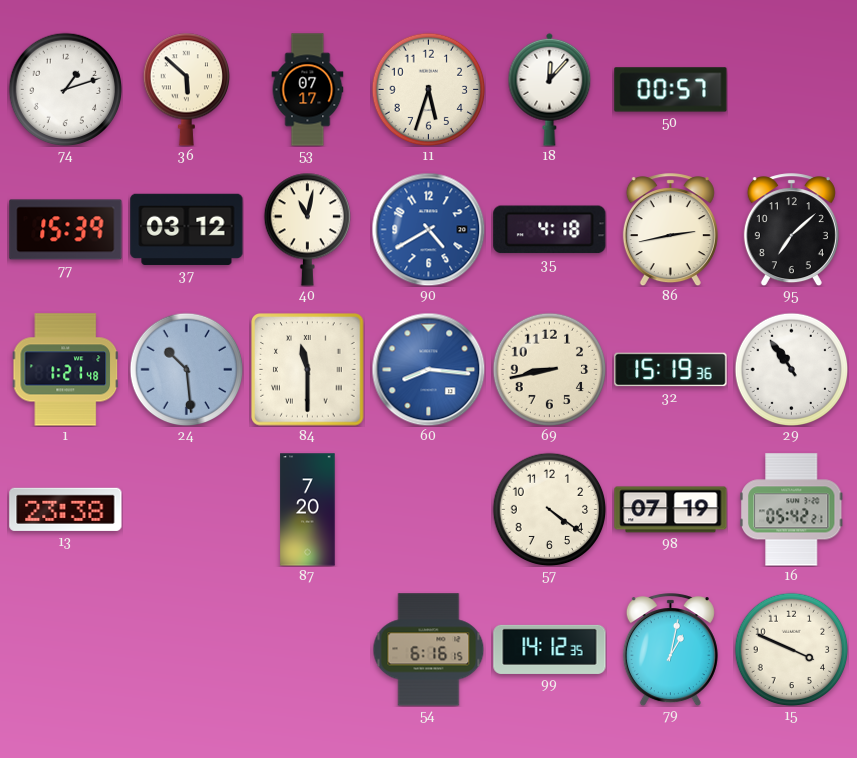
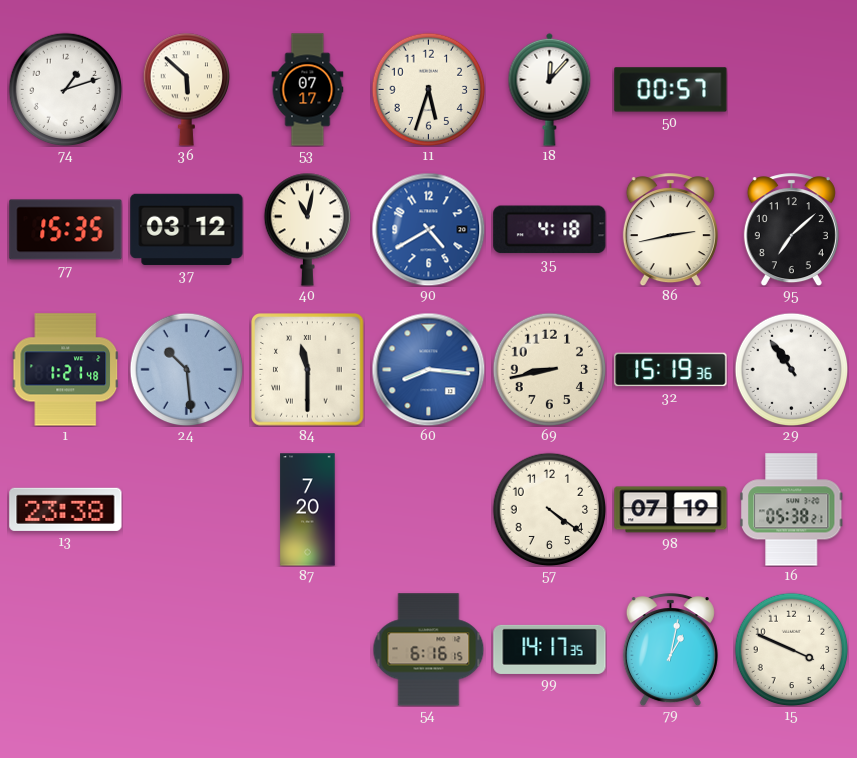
77: 15:39 -> 15:35 (66, 230)
16: 05:42 -> 05:38 (791, 510)
99: 14:12 -> 14:17 (550, 649)
